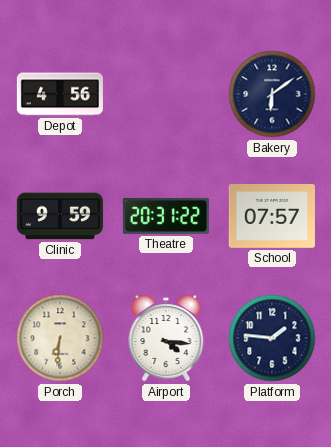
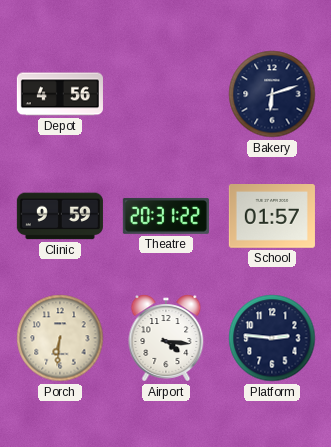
Bakery: 6:09 -> 6:12 (272, 94)
School: 07:57 -> 01:57 (272, 217)
Platform: 1:46 -> 2:46 (272, 338)
